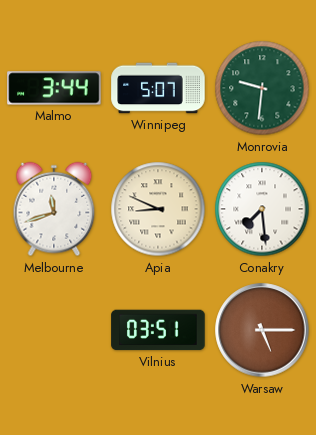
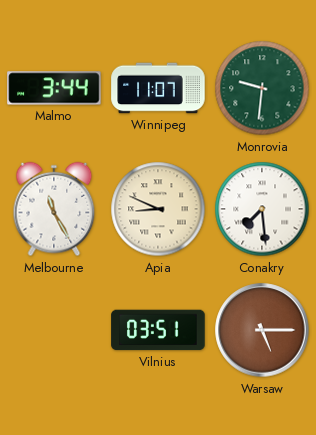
Winnipeg: 5:07 -> 11:07 (158, 88)
Melbourne: 11:42 -> 11:25 (54, 209)
